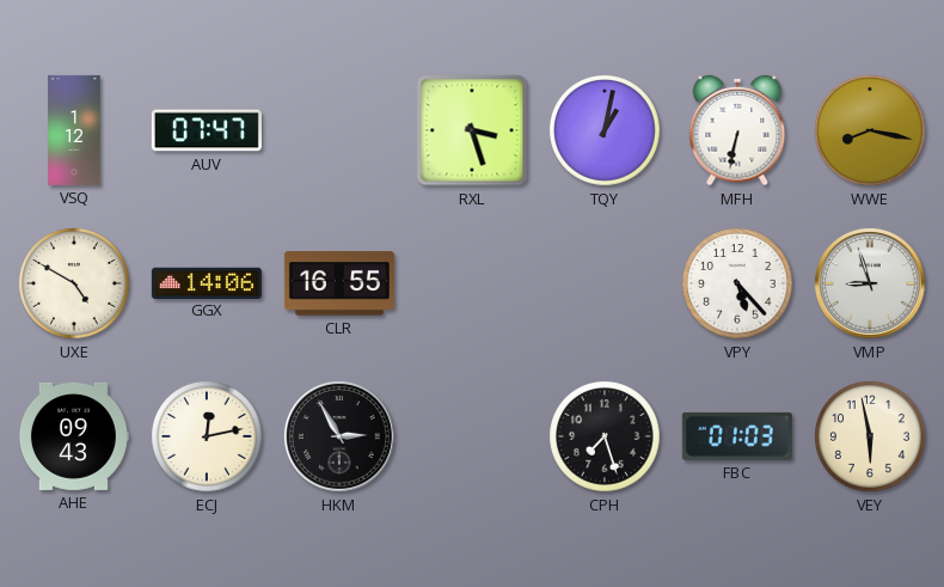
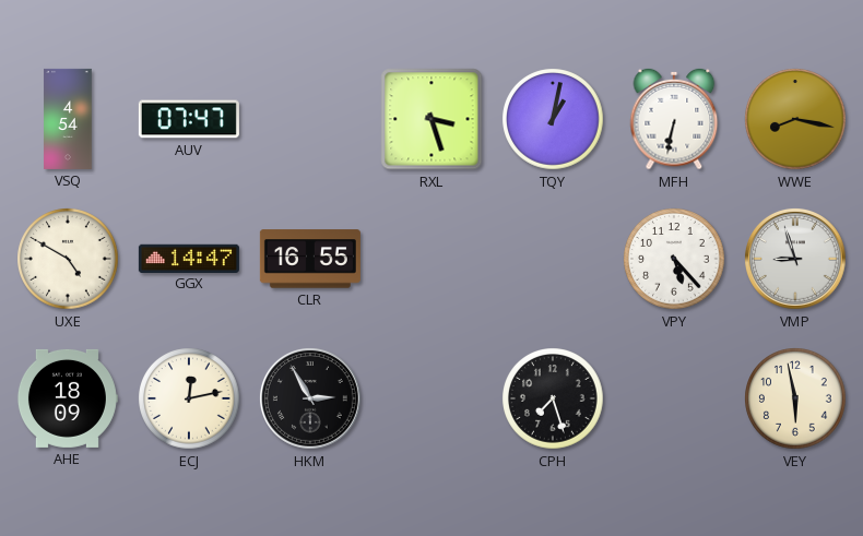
VSQ: 1:12 -> 4:54 (68, 119)
GGX: 14:06 -> 14:47 (189, 258)
AHE: 09:43 -> 18:09 (67, 398)
FBC: 01:03 -> none (737, 436)
